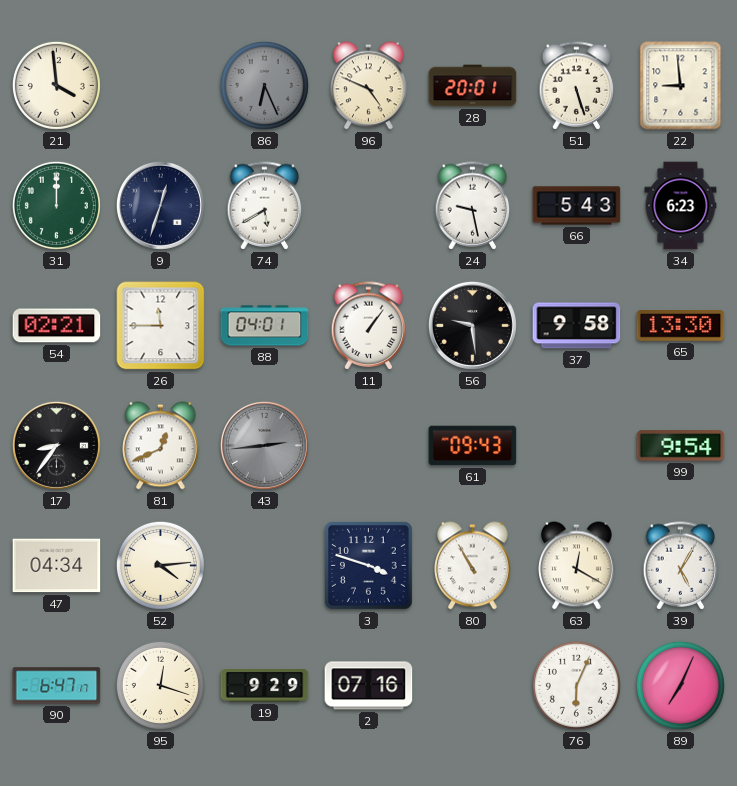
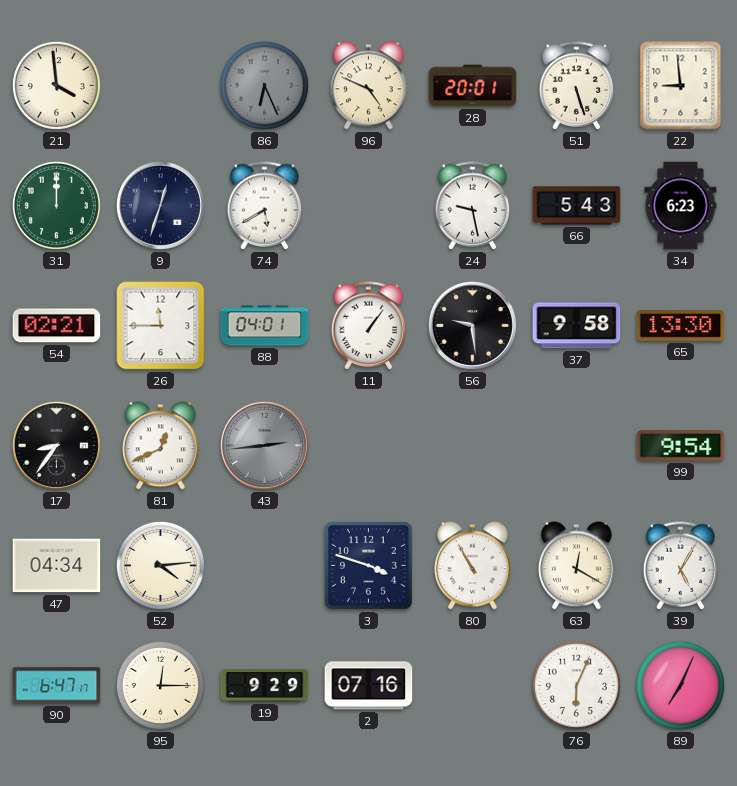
61: 09:43 -> none (473, 446)
95: 12:18 -> 12:15 (160, 685)
